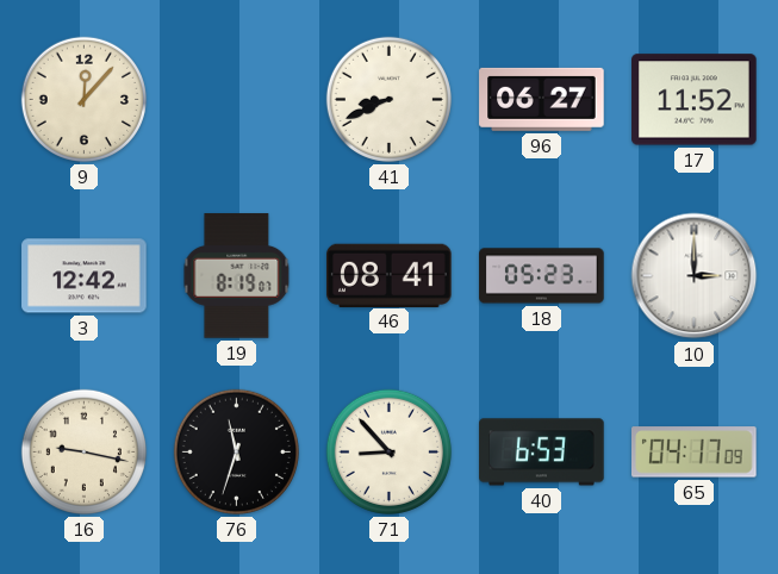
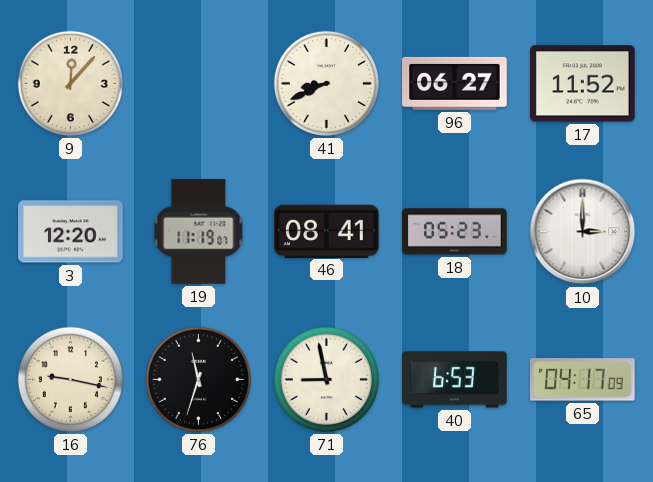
3: 12:42 -> 12:20 (71, 232)
19: 8:19 -> 11:19 (199, 232)
71: 8:53 -> 8:58 (326, 379)
